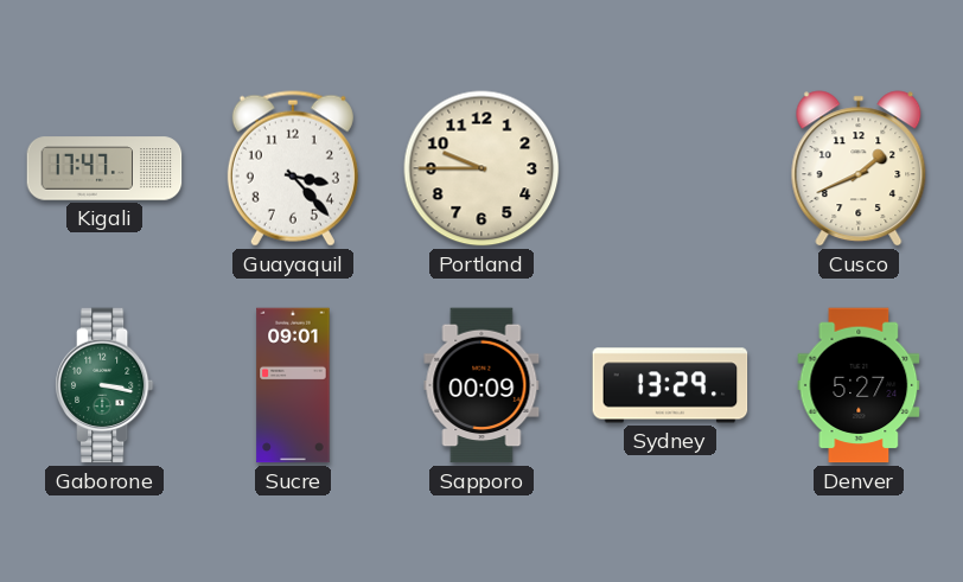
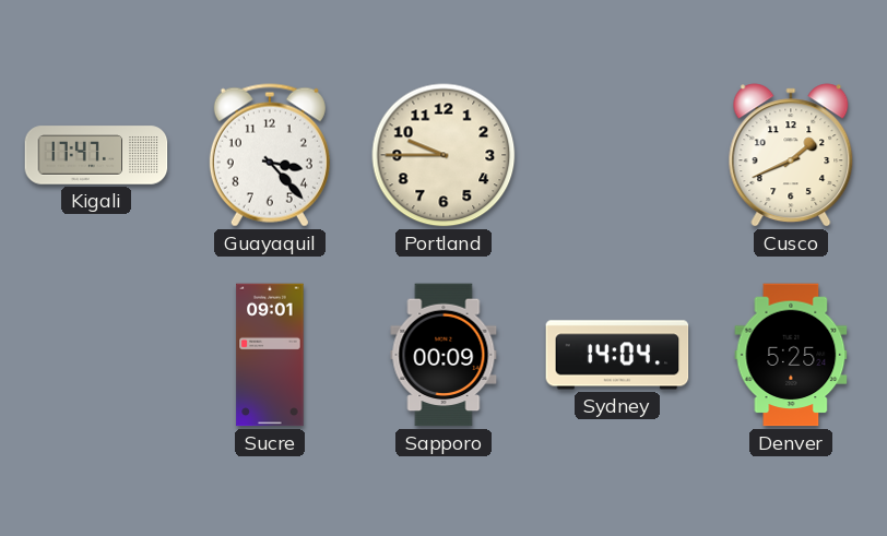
Gaborone: 3:17 -> none (104, 385)
Sydney: 13:29 -> 14:04 (617, 355)
Denver: 5:27 -> 5:25 (791, 355)
